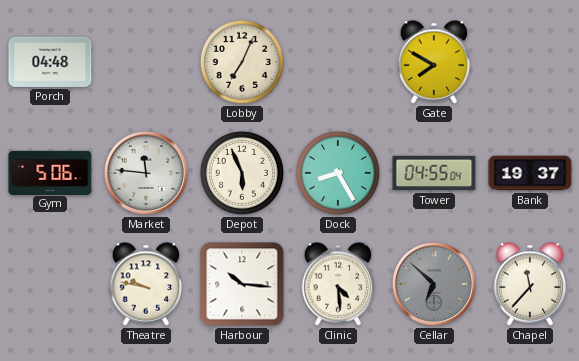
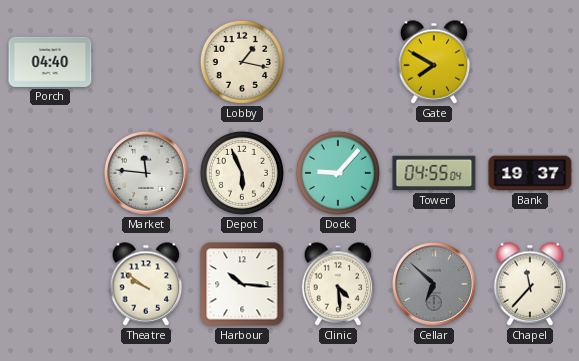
Porch: 04:48 -> 04:40 (50, 62)
Lobby: 7:04 -> 1:17 (242, 62)
Gym: 5:06 -> none (50, 172)
Dock: 8:25 -> 9:07 (338, 173)
Theatre: 9:47 -> 9:51 (146, 284)
